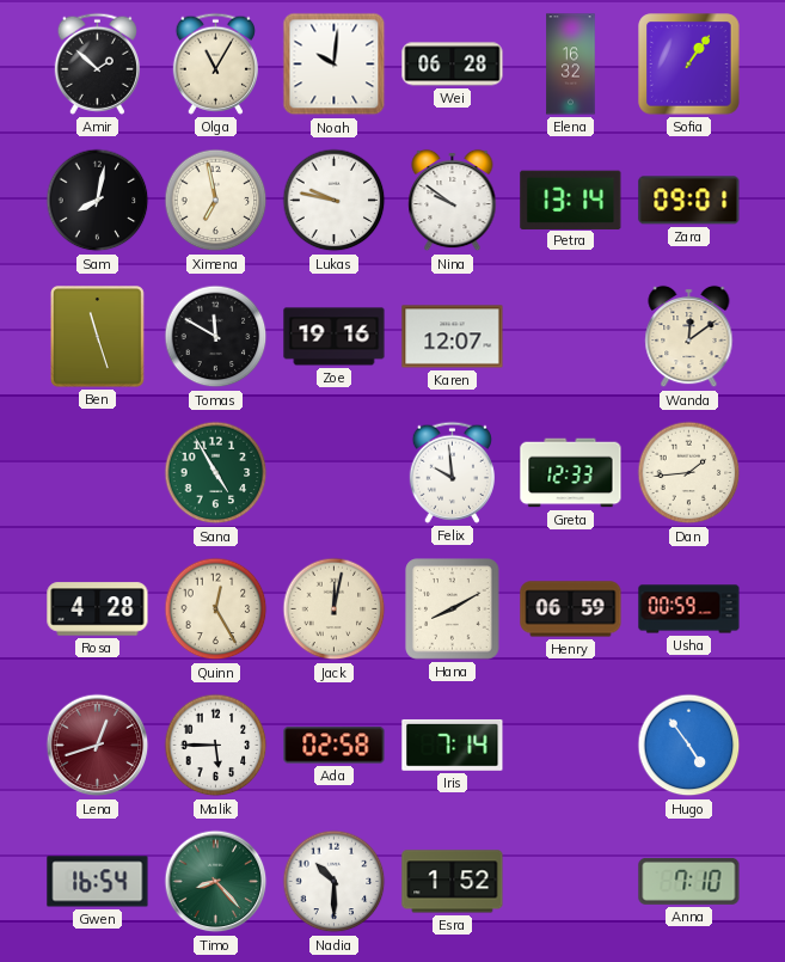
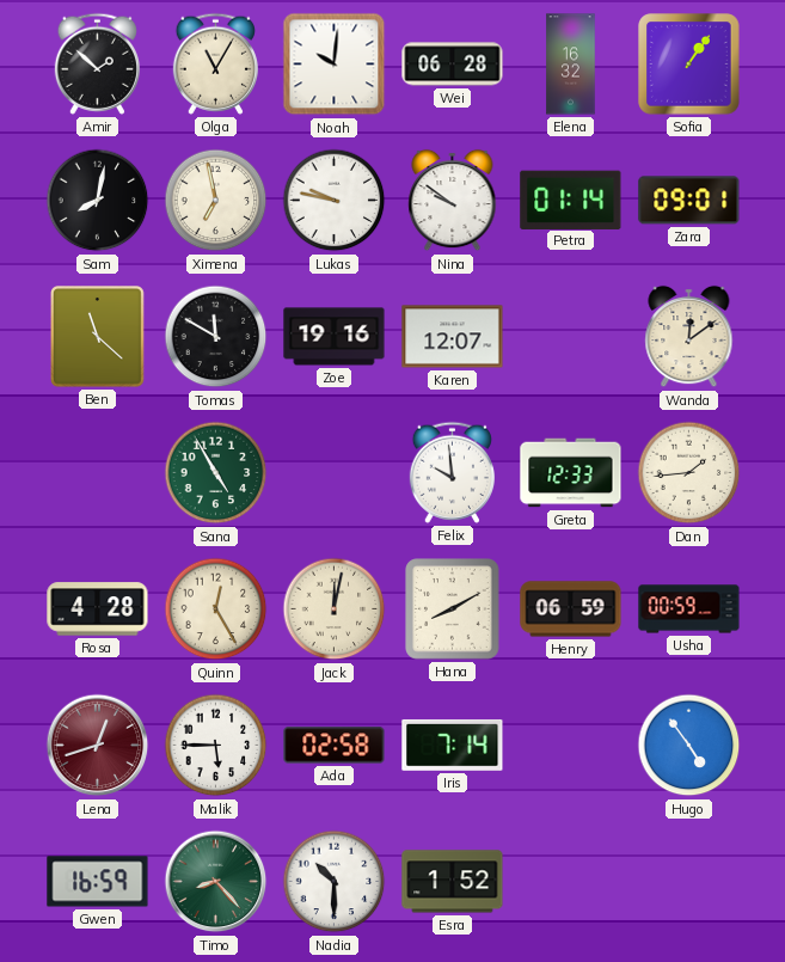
Petra: 13:14 -> 01:14 (571, 200)
Ben: 11:27 -> 11:22 (98, 337)
Gwen: 16:54 -> 16:59 (98, 882)
Anna: 7:10 -> none (689, 881)
